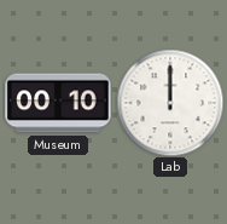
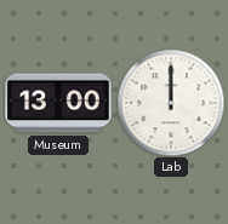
Museum: 00:10 -> 13:00 (58, 103)
